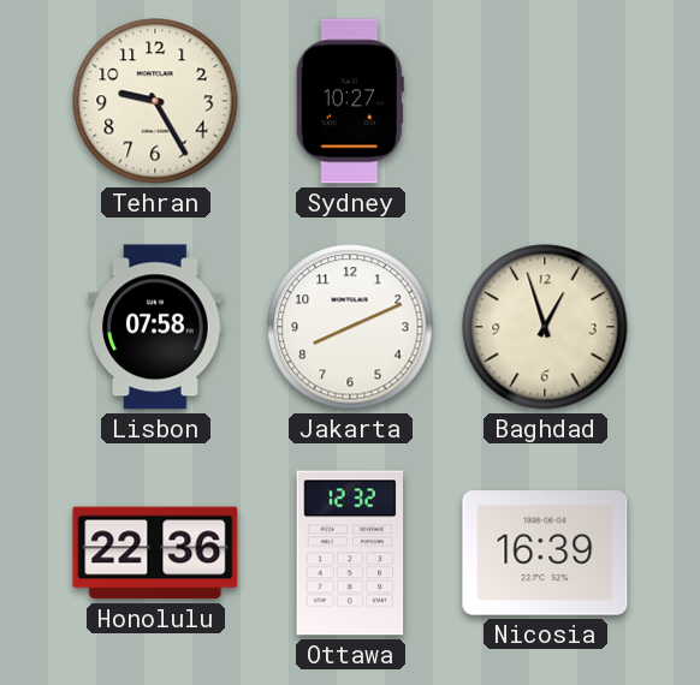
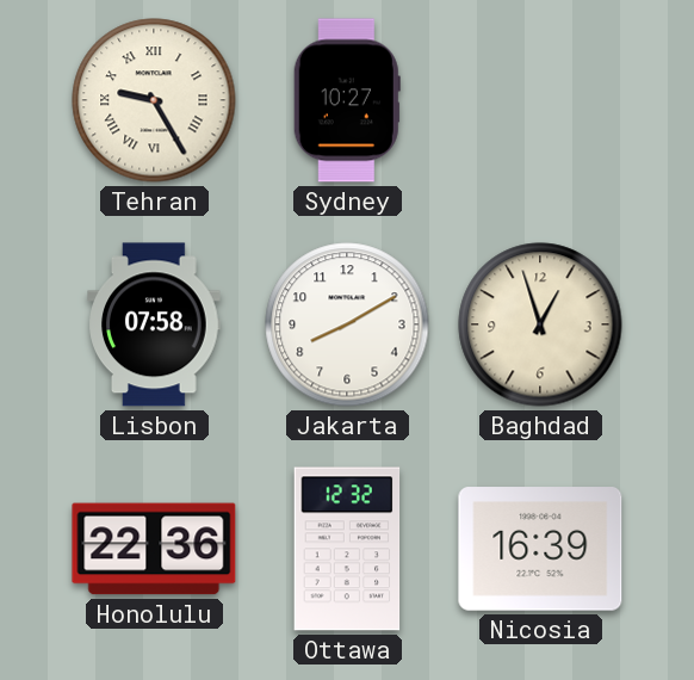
Tehran numerals: Arabic -> Roman (154, 100)
Jakarta: 8:11 -> 8:10 (347, 324)
